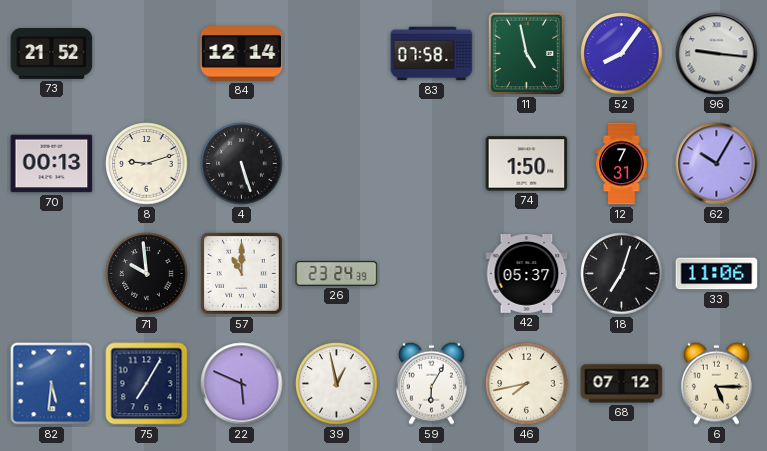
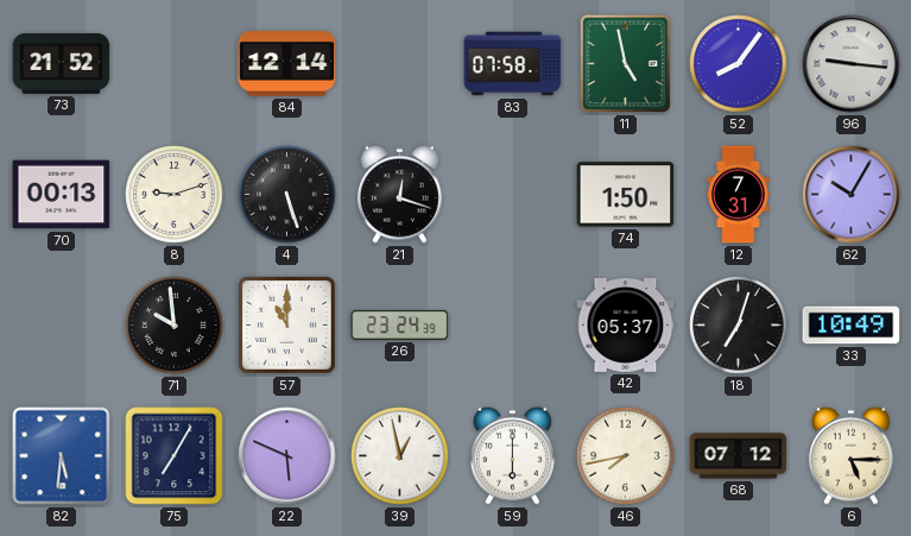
21: none -> 12:18 (399, 194)
33: 11:06 -> 10:49 (852, 326)
59: 6:05 -> 6:00 (512, 455)
